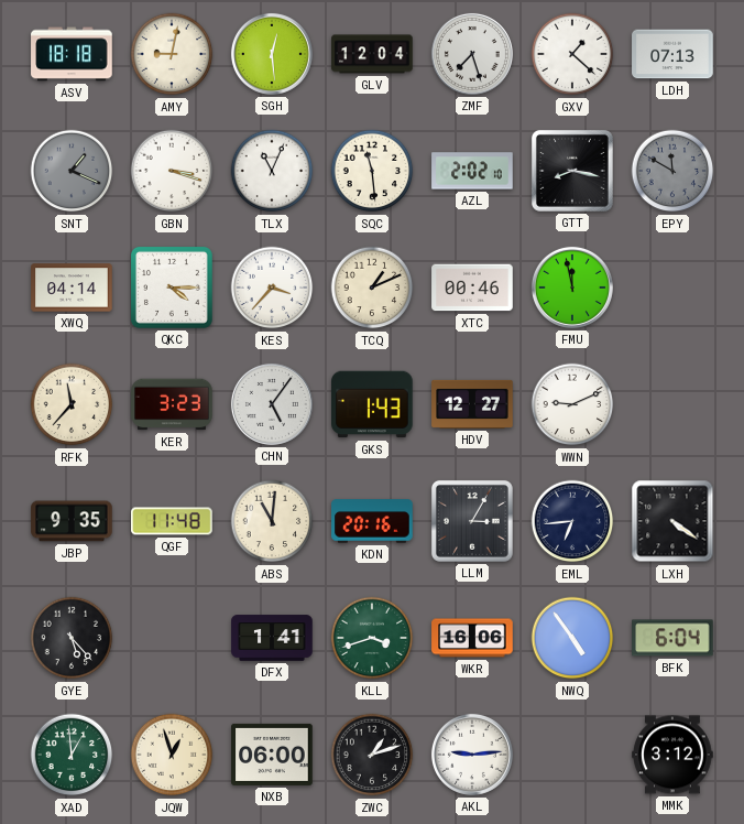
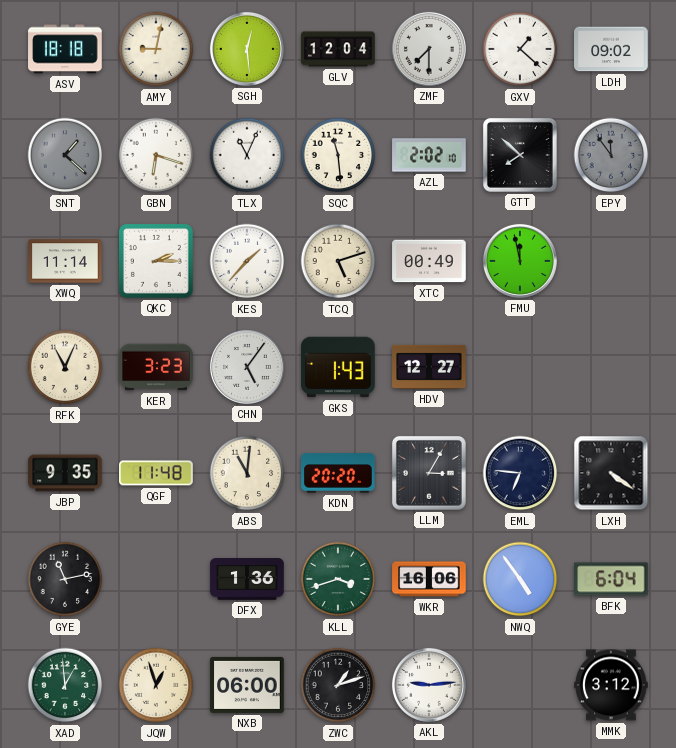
ZMF: 7:27 -> 7:30 (429, 49)
LDH: 07:13 -> 09:02 (611, 49)
SNT: 1:19 -> 1:22 (65, 155)
GBN: 3:18 -> 6:18 (156, 155)
GTT: 8:17 -> 7:52 (520, 155)
EPY: 11:50 -> 11:54 (611, 155)
XWQ: 04:14 -> 11:14 (65, 261)
QKC: 4:15 -> 2:15 (156, 261)
KES: 3:37 -> 1:37 (247, 261)
TCQ: 1:11 -> 5:12 (338, 261)
XTC: 00:46 -> 00:49 (429, 261)
RFK: 11:37 -> 11:04 (65, 367)
WWN: 9:11 -> none (572, 404)
KDN: 20:16 -> 20:20 (338, 473)
EML: 6:44 -> 6:46 (520, 473)
GYE: 5:23 -> 11:13 (65, 579)
DFX: 1:41 -> 1:36 (247, 579)
